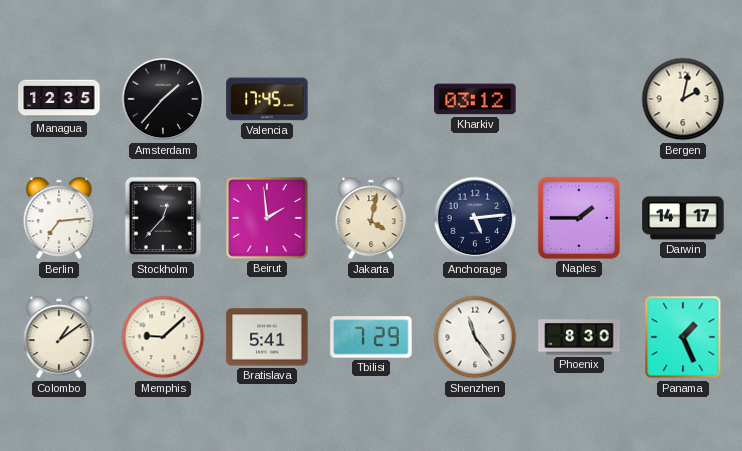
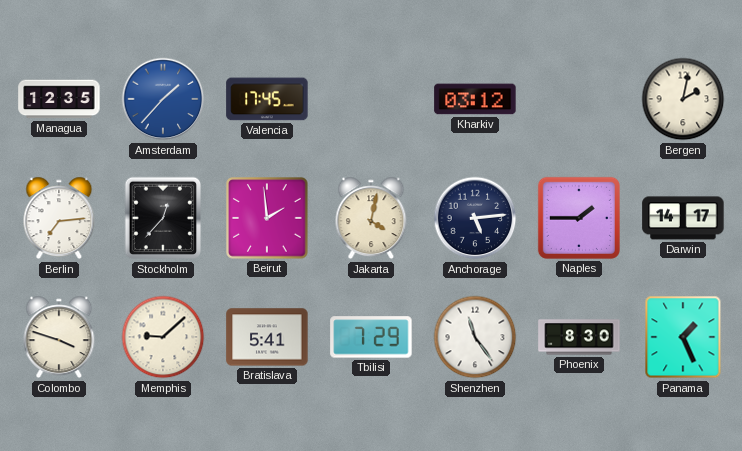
Amsterdam dial: black -> blue (163, 99)
Colombo: 1:09 -> 3:48 (59, 337)
